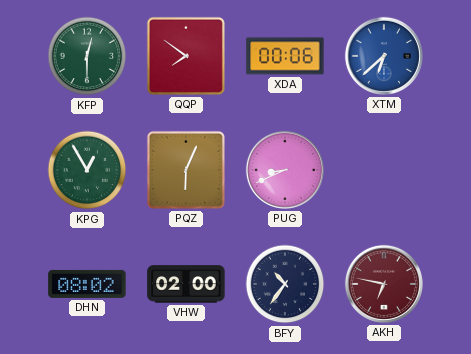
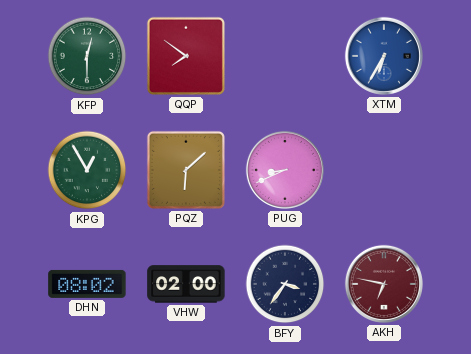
XDA: 00:06 -> none (285, 56)
XTM: 6:38 -> 6:35 (384, 56)
PQZ: 6:04 -> 6:08 (186, 170)
BFY: 10:36 -> 3:36 (285, 284)
